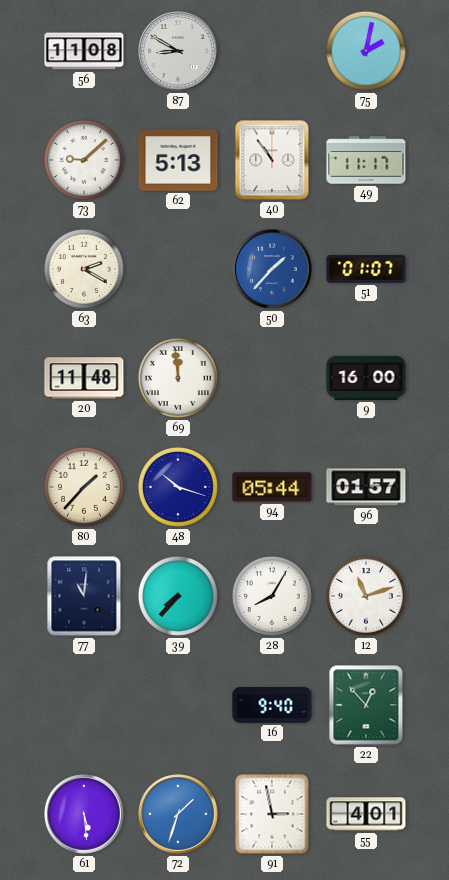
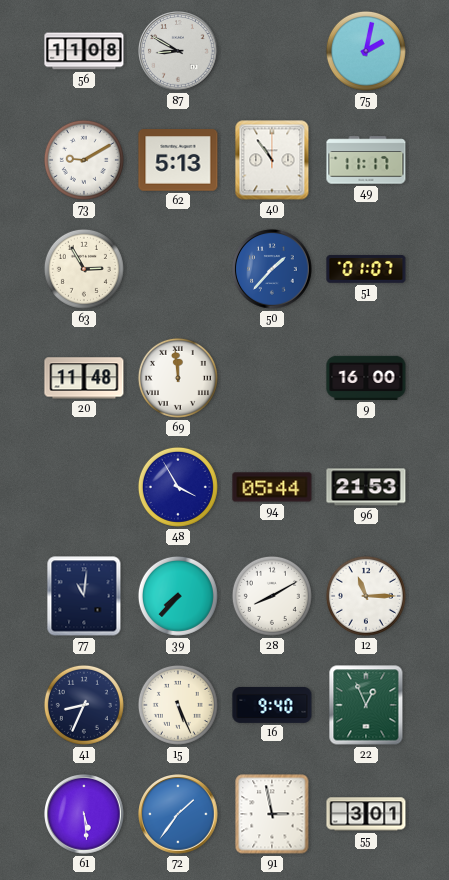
73: 9:08 -> 9:10 (84, 160)
63: 2:20 -> 2:55 (84, 269)
80: 1:37 -> none (84, 487)
48: 10:18 -> 3:55 (178, 487)
96: 01:57 -> 21:53 (366, 487)
28: 8:05 -> 8:10 (272, 596)
12: 11:12 -> 11:15 (366, 596)
41: none -> 8:34 (84, 705)
15: none -> 5:26 (178, 705)
22: 12:53 -> 12:56 (366, 705)
72: 1:33 -> 1:36 (178, 814)
55: 4:01 -> 3:01 (366, 814)
